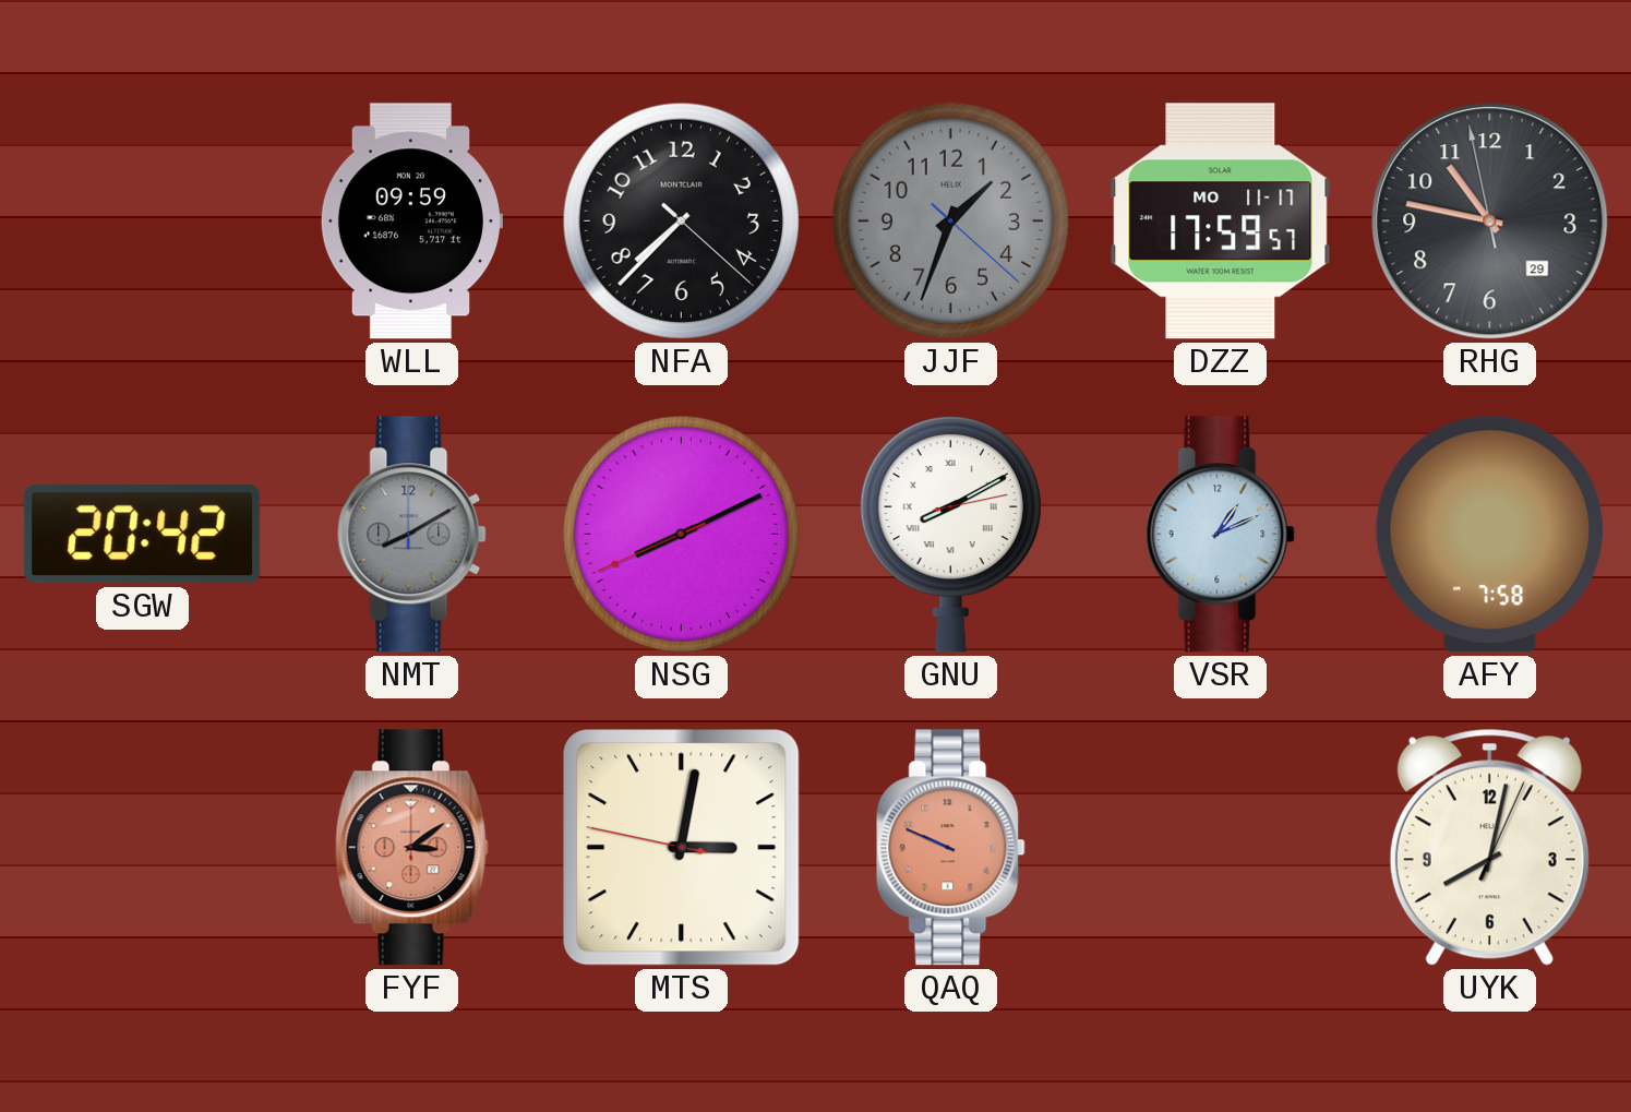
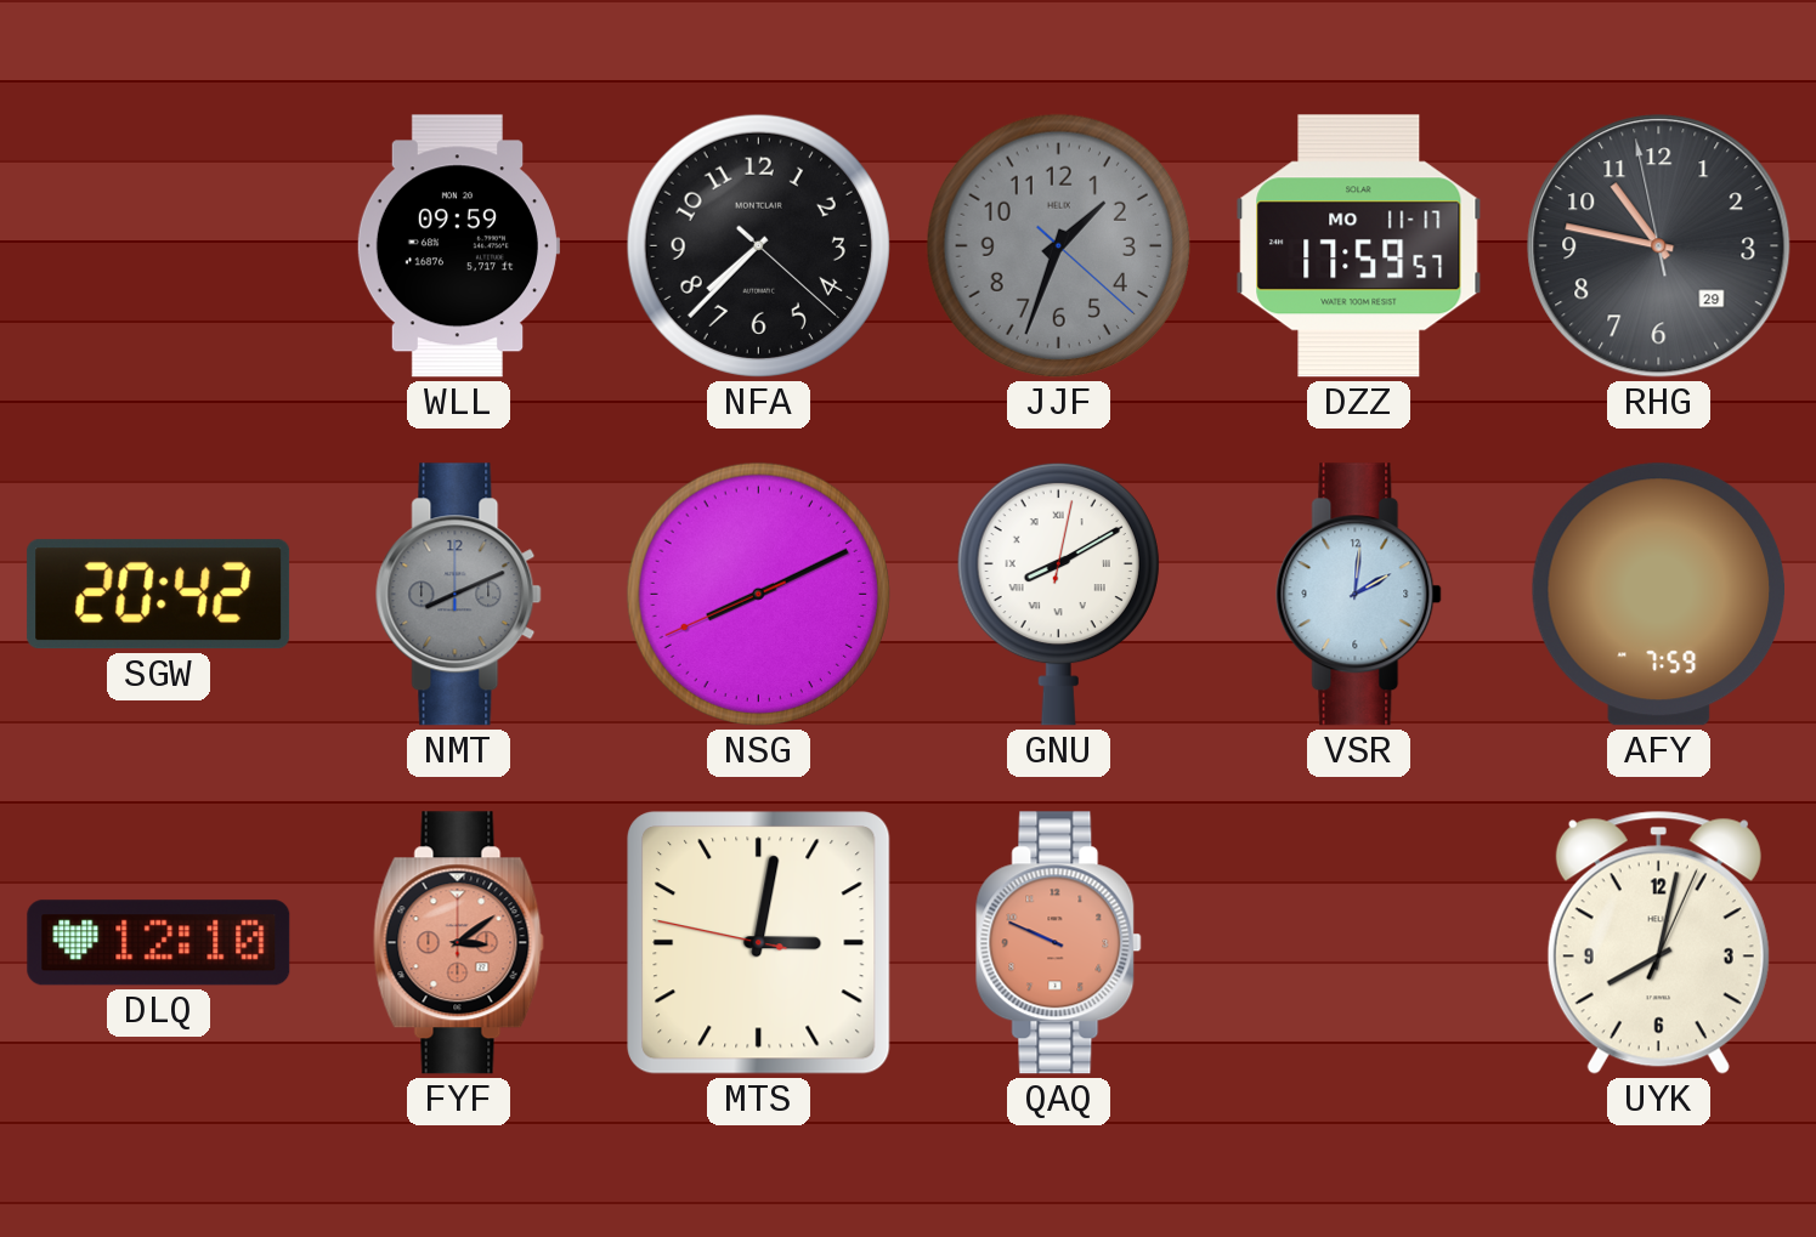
NMT: 8:10 -> 8:11 (459, 595)
GNU: 8:10:13 -> 8:10:02 (1058, 594)
VSR: 1:11 -> 2:01 (1359, 595)
AFY: 7:58 -> 7:59 (1658, 595)
DLQ: none -> 12:10 (159, 943)
